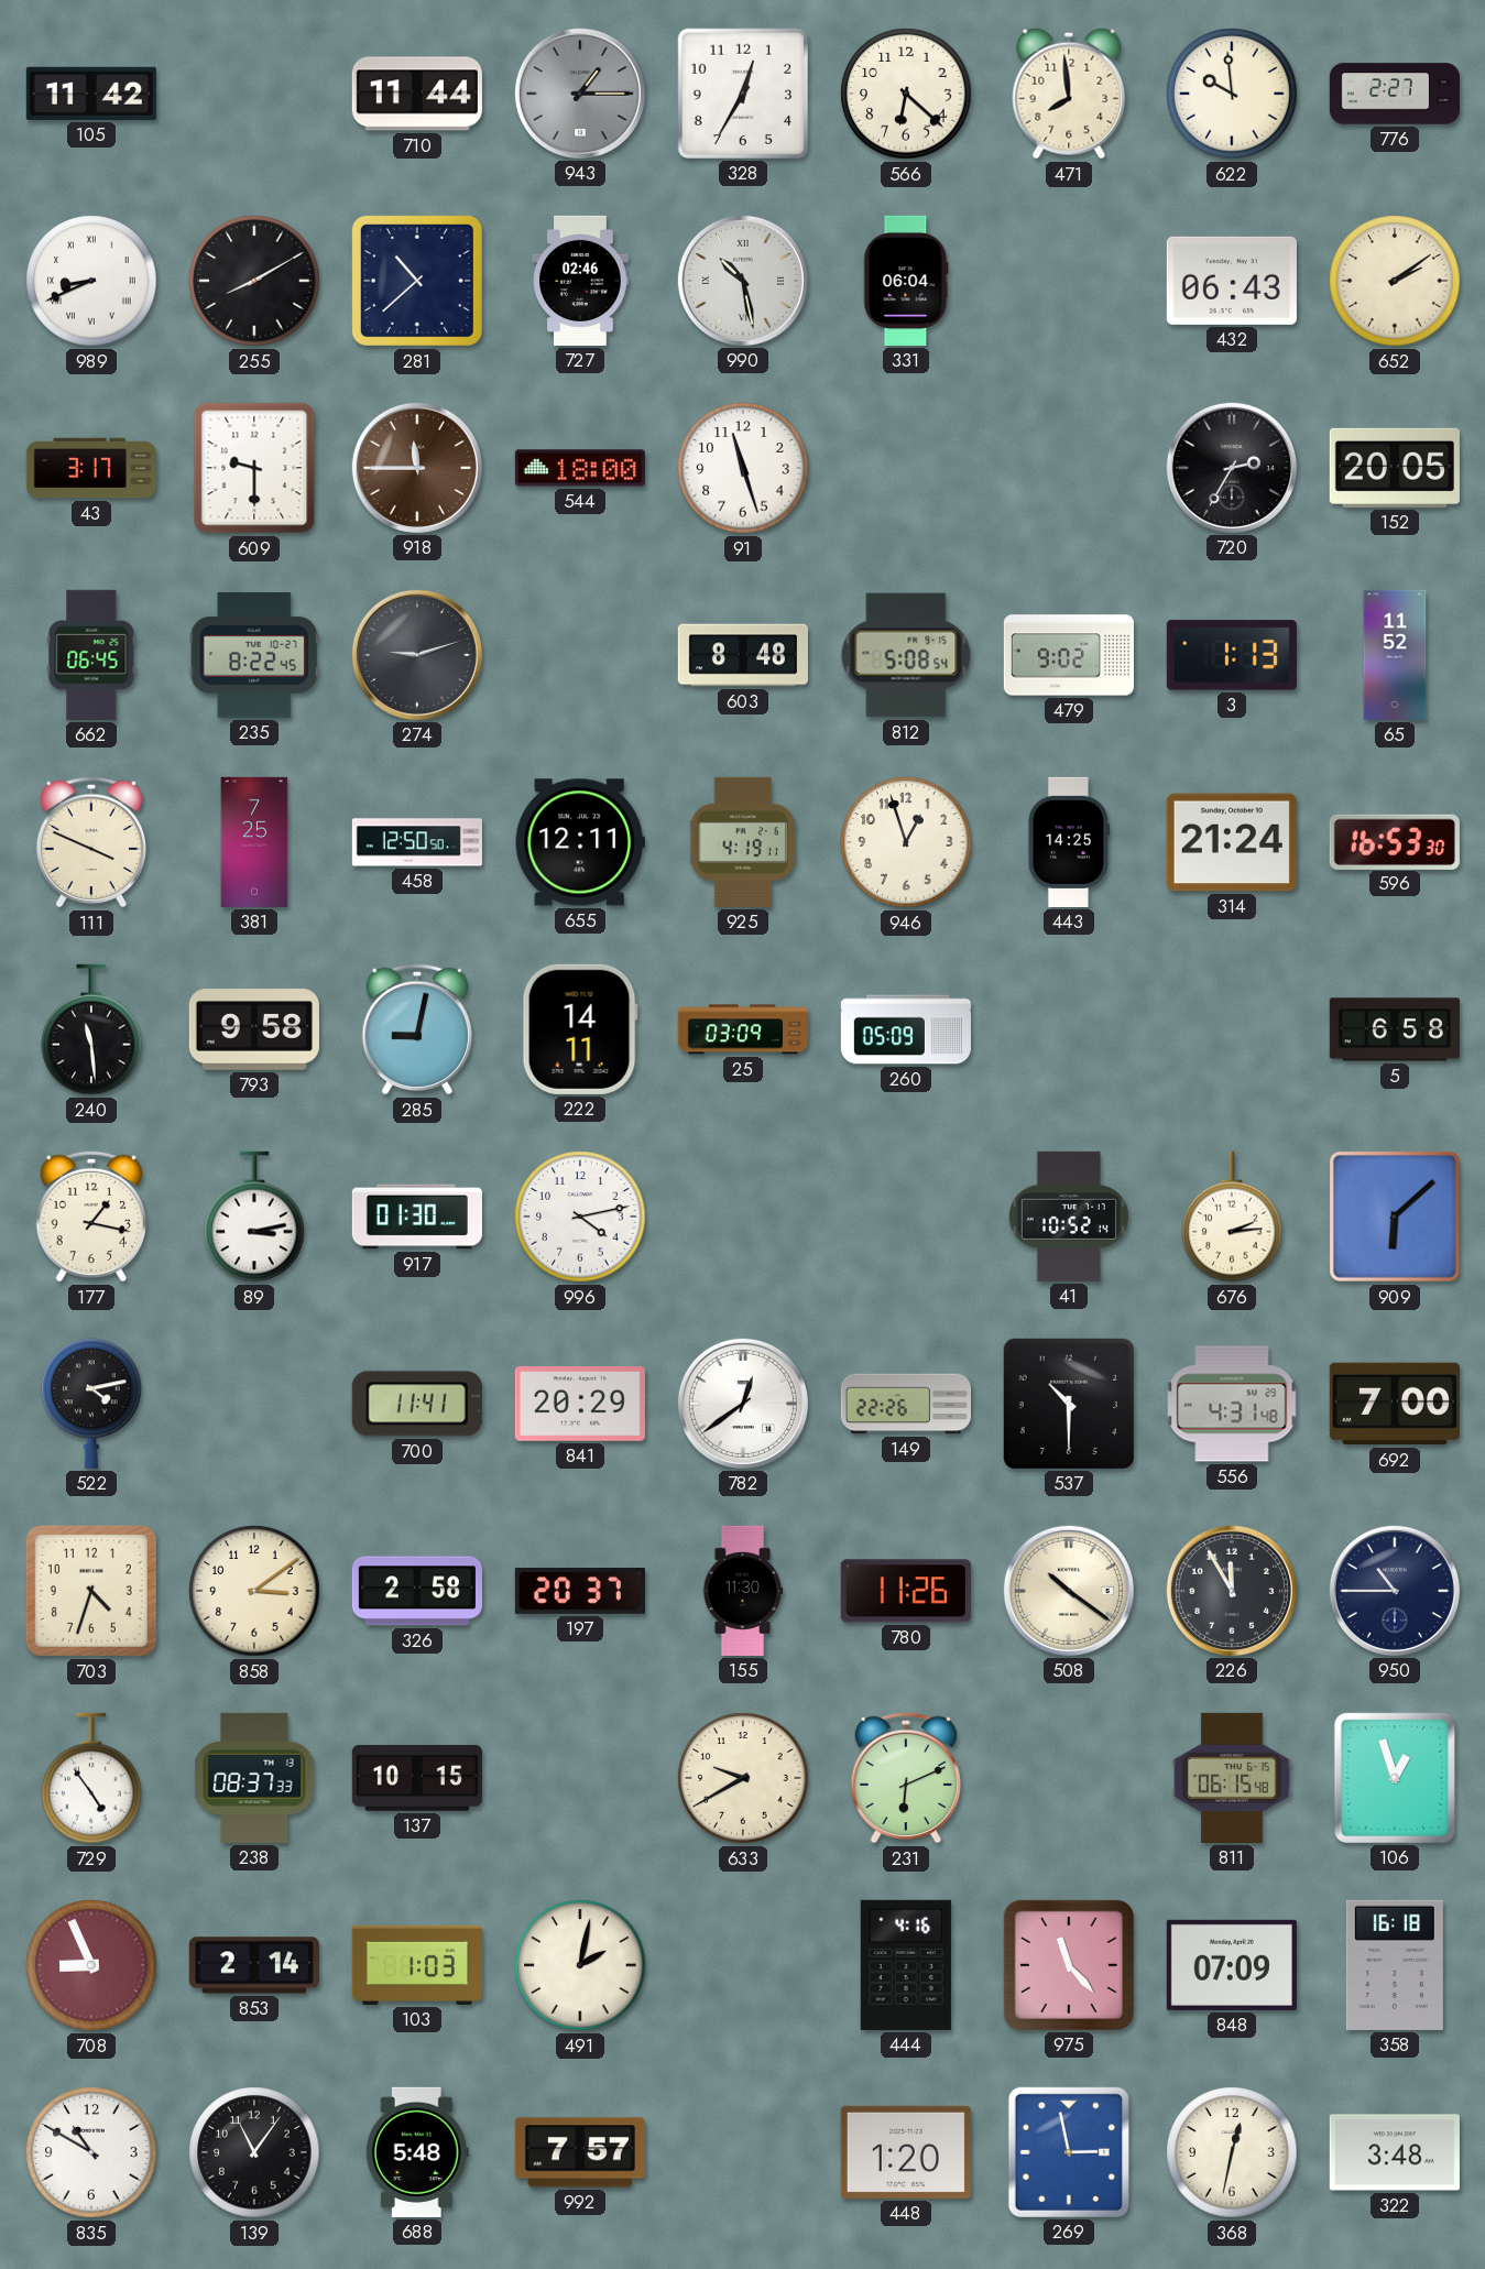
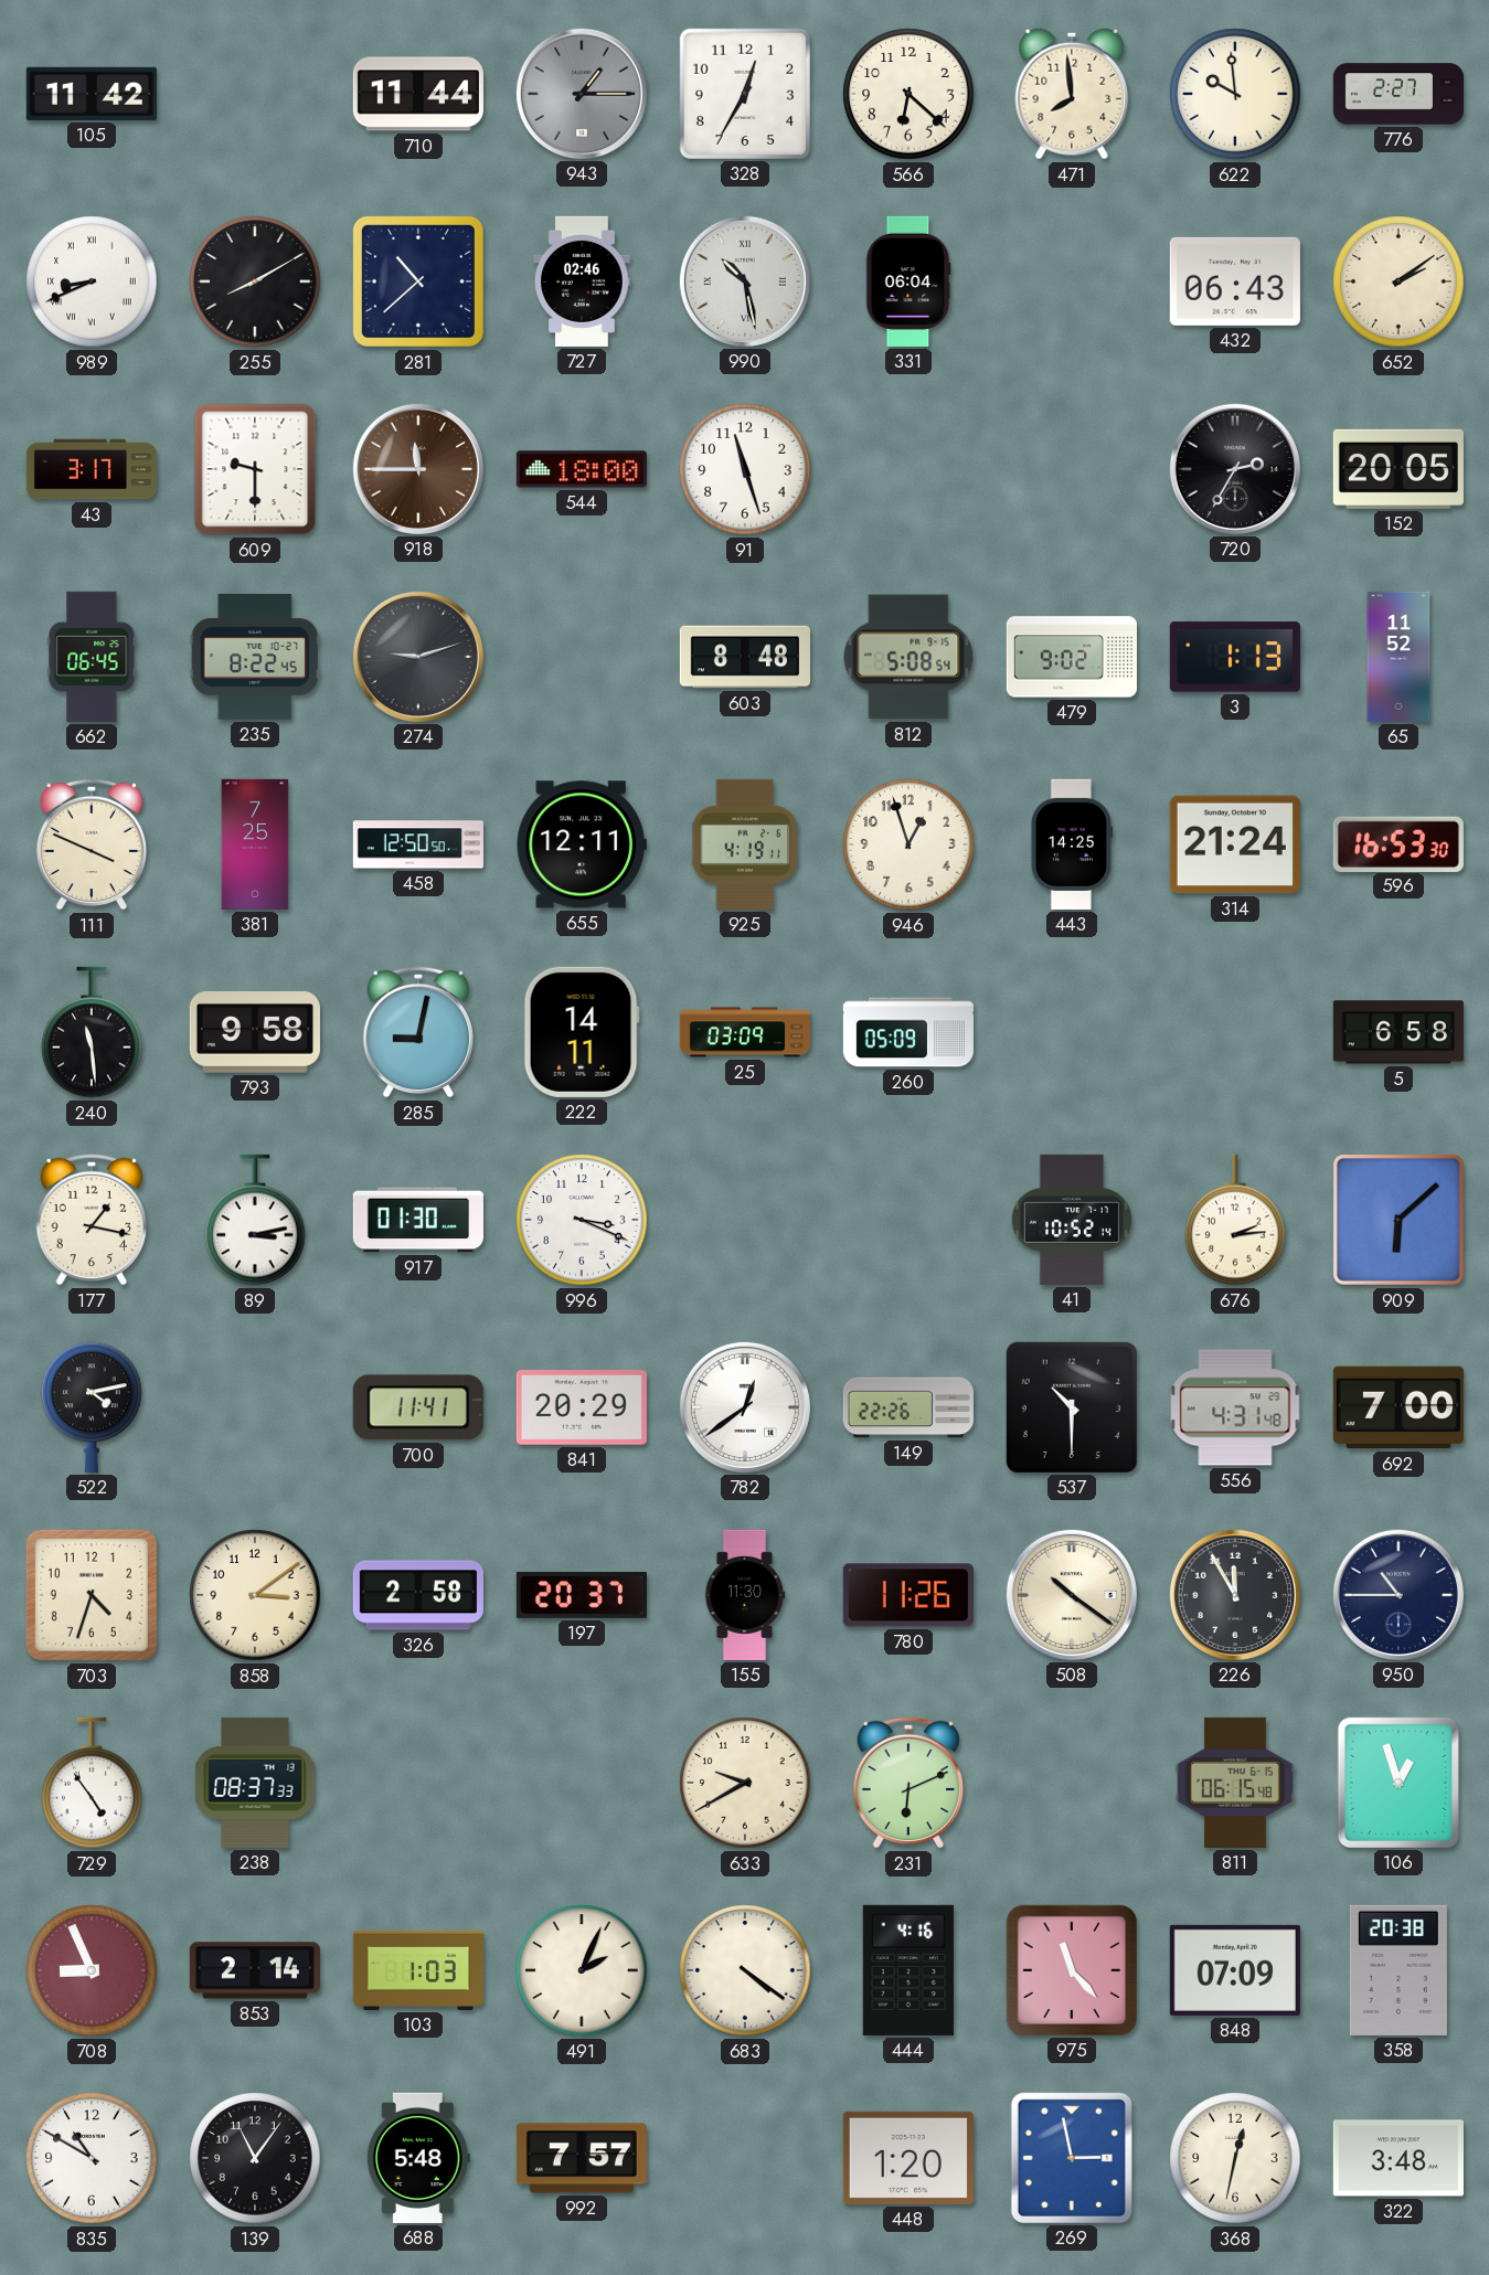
996: 4:13 -> 3:19 (582, 1220)
137: 10:15 -> none (417, 1778)
491: 2:02 -> 2:04 (582, 1970)
683: none -> 4:21 (745, 1970)
358: 16:18 -> 20:38 (1398, 1970)
